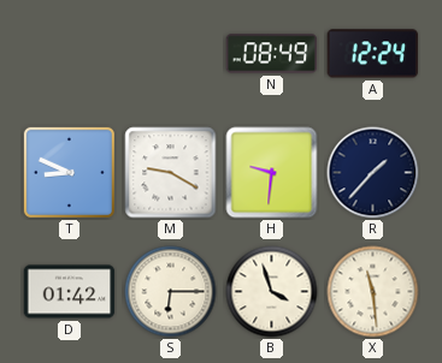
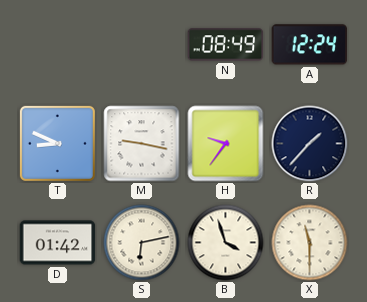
M: 9:20 -> 9:17 (142, 144)
H: 9:31 -> 9:36 (226, 144)
S: 6:15 -> 6:13 (142, 243)
X: 11:29 -> 11:30 (310, 243)
